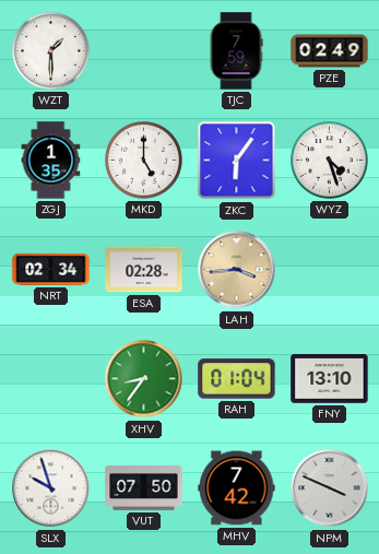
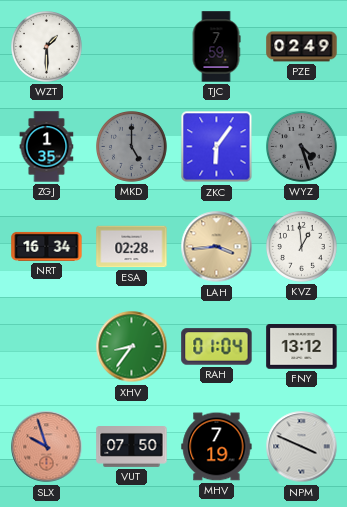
MKD dial: white -> grey (132, 147)
WYZ dial: white -> grey (302, 147)
NRT: 02:34 -> 16:34 (47, 246)
KVZ: none -> 12:59 (302, 247)
FNY: 13:10 -> 13:12 (302, 347)
SLX dial: white -> salmon (47, 447)
MHV: 7:42 -> 7:19 (217, 447)
